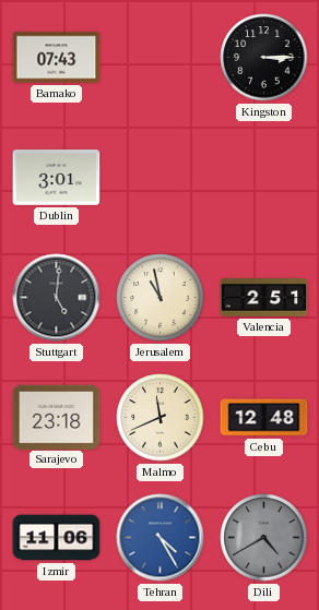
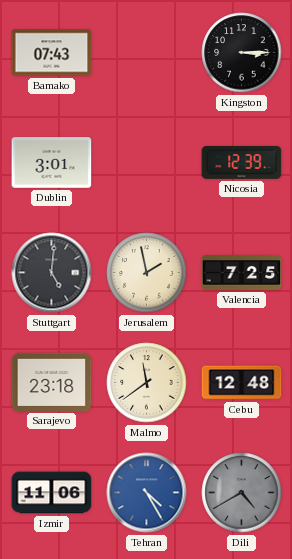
Nicosia: none -> 12:39 (242, 162)
Jerusalem: 10:58 -> 1:58 (147, 273)
Valencia: 2:51 -> 7:25 (242, 273)
Malmo: 11:41 -> 11:39 (147, 383)
